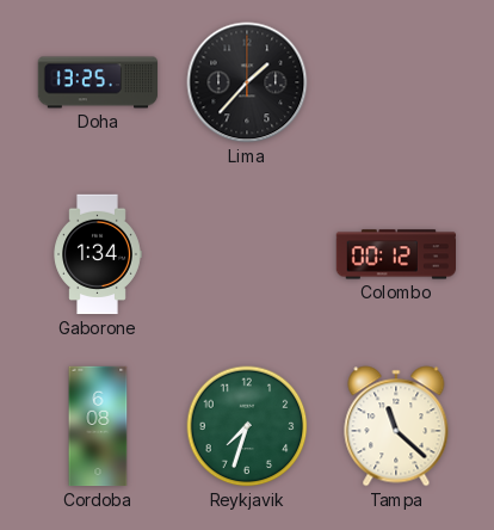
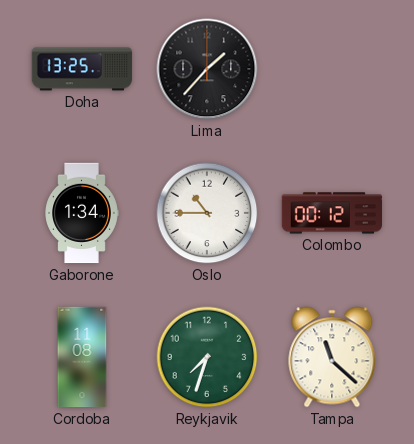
Oslo: none -> 10:45 (207, 213)
Cordoba: 6:08 -> 11:08 (82, 357)
